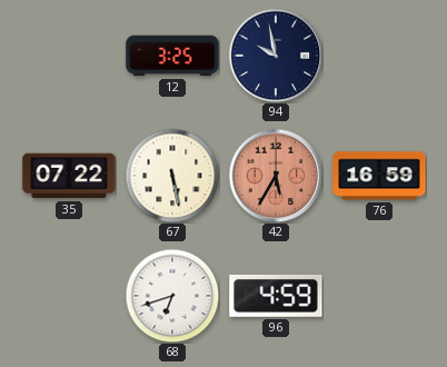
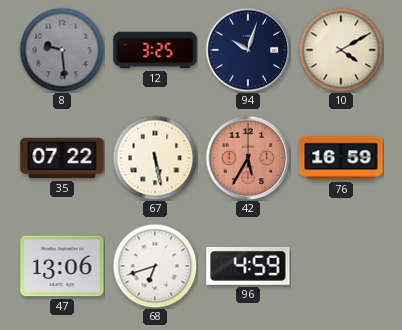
8: none -> 9:29 (62, 50)
94: 9:58 -> 10:03 (248, 50)
10: none -> 4:10 (341, 50)
47: none -> 13:06 (62, 266)
